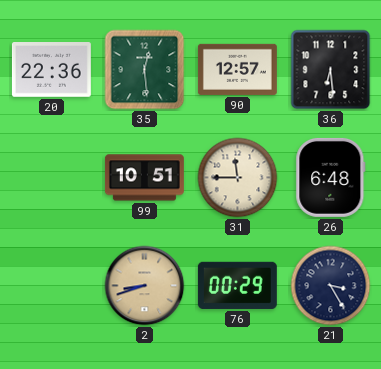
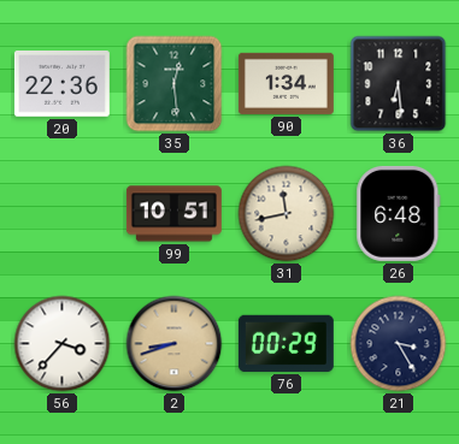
90: 12:57 -> 1:34 (286, 83)
31: 11:45 -> 11:43 (287, 214)
56: none -> 3:37 (63, 344)
